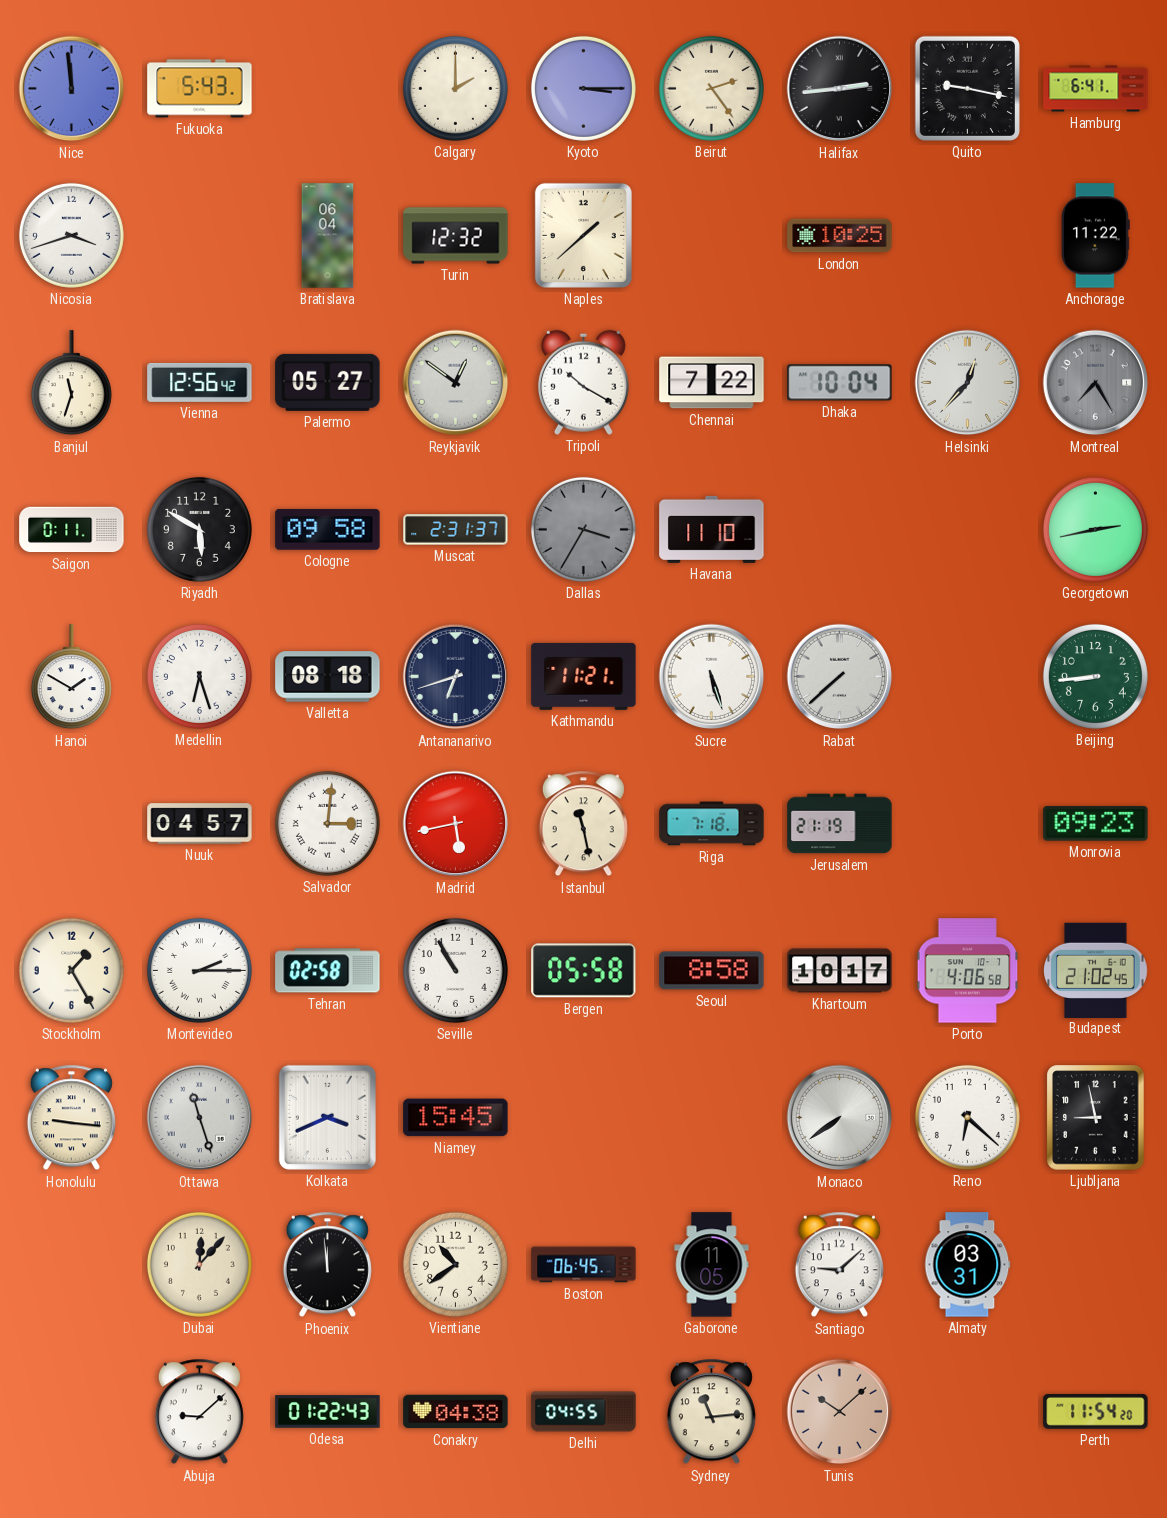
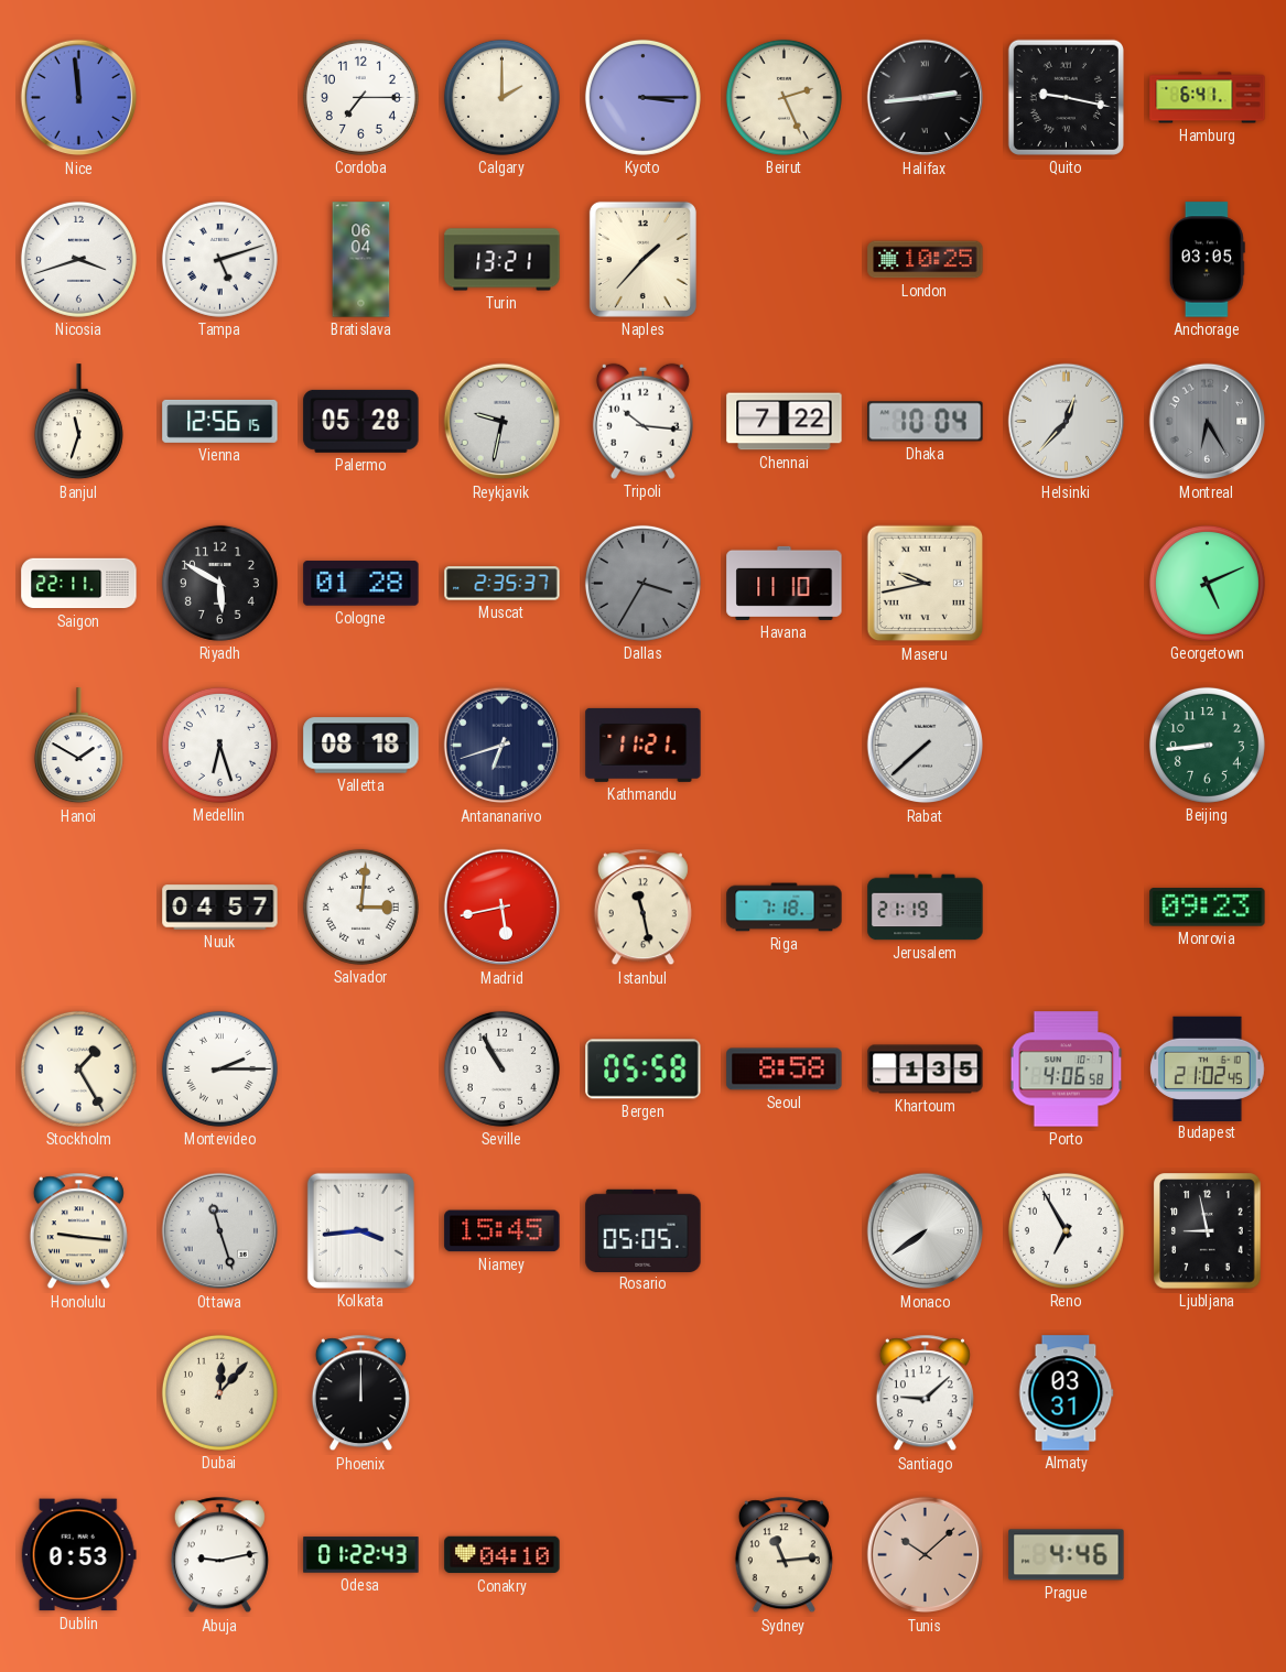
Fukuoka: 5:43 -> none (200, 89)
Cordoba: none -> 7:15 (360, 97)
Beirut: 2:24 -> 2:26 (784, 97)
Tampa: none -> 5:12 (219, 259)
Turin: 12:32 -> 13:21 (502, 260)
Naples: 1:38 -> 1:37 (642, 259)
Anchorage: 11:22 -> 03:05 (1207, 260)
Vienna: 12:56:42 -> 12:56:15 (220, 421)
Palermo: 05:27 -> 05:28 (361, 421)
Reykjavik: 12:51 -> 9:32 (502, 422)
Tripoli: 10:20 -> 10:16 (642, 421)
Montreal: 7:25 -> 6:25 (1208, 422)
Saigon: 0:11 -> 22:11 (79, 584)
Cologne: 09:58 -> 01:28 (361, 584)
Muscat: 2:31 -> 2:35 (502, 584)
Maseru: none -> 9:43 (926, 584)
Georgetown: 2:43 -> 5:11 (1207, 583)
Sucre: 5:27 -> none (712, 677)
Tehran: 02:58 -> none (328, 971)
Khartoum: 10:17 -> 1:35 (926, 1070)
Kolkata: 3:41 -> 3:44 (360, 1230)
Rosario: none -> 05:05 (644, 1230)
Reno: 6:22 -> 6:55 (1066, 1230)
Phoenix: 11:59 -> 12:00 (360, 1393)
Vientiane: 10:39 -> none (455, 1264)
Boston: 06:45 -> none (584, 1265)
Gaborone: 11:05 -> none (712, 1265)
Dublin: none -> 0:53 (78, 1555)
Abuja: 9:08 -> 9:13 (219, 1555)
Conakry: 04:38 -> 04:10 (502, 1555)
Delhi: 04:55 -> none (584, 1412)
Prague: none -> 4:46 (1067, 1555)
Perth: 11:54 -> none (1096, 1411)
